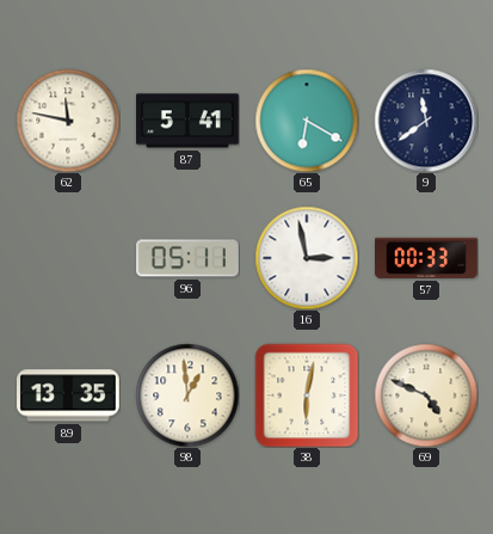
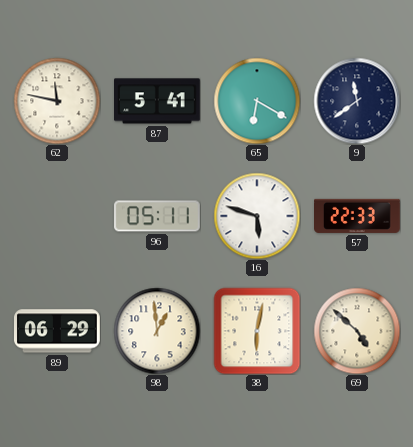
16: 2:58 -> 5:48 (257, 216)
57: 00:33 -> 22:33 (358, 216)
89: 13:35 -> 06:29 (58, 331)
69: 4:49 -> 4:52 (357, 331)
